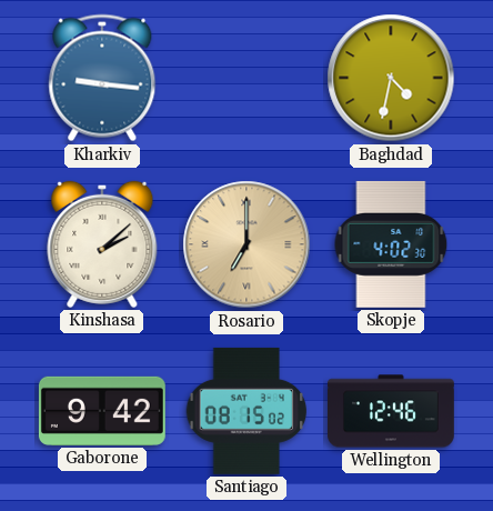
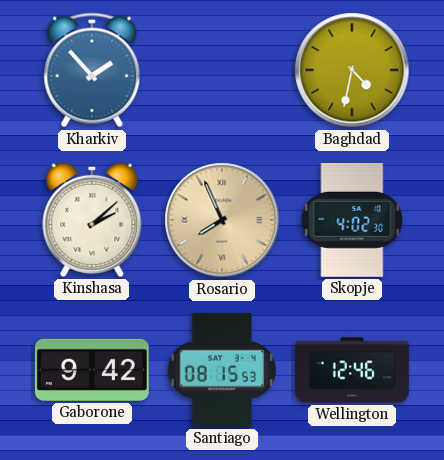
Kharkiv: 9:16 -> 1:53 (92, 70)
Rosario: 7:00 -> 7:56 (222, 220)
Santiago: 08:15:02 -> 08:15:53 (222, 370)
